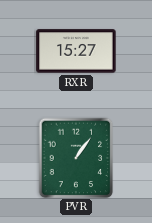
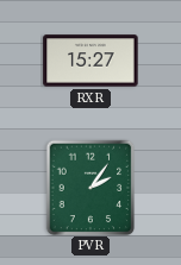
PVR: 1:06 -> 2:06 (90, 188)
